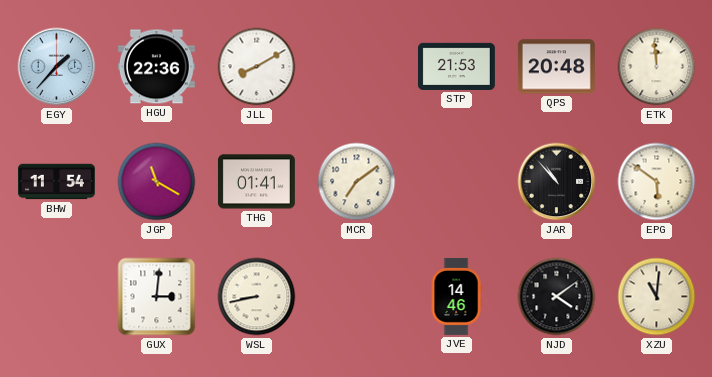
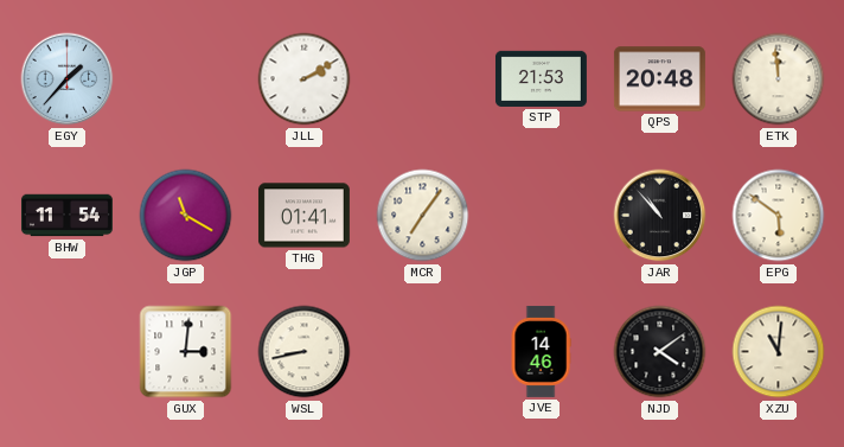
HGU: 22:36 -> none (156, 67)
JLL: 8:10 -> 2:10 (305, 79)
MCR: 7:09 -> 7:06 (423, 216)
